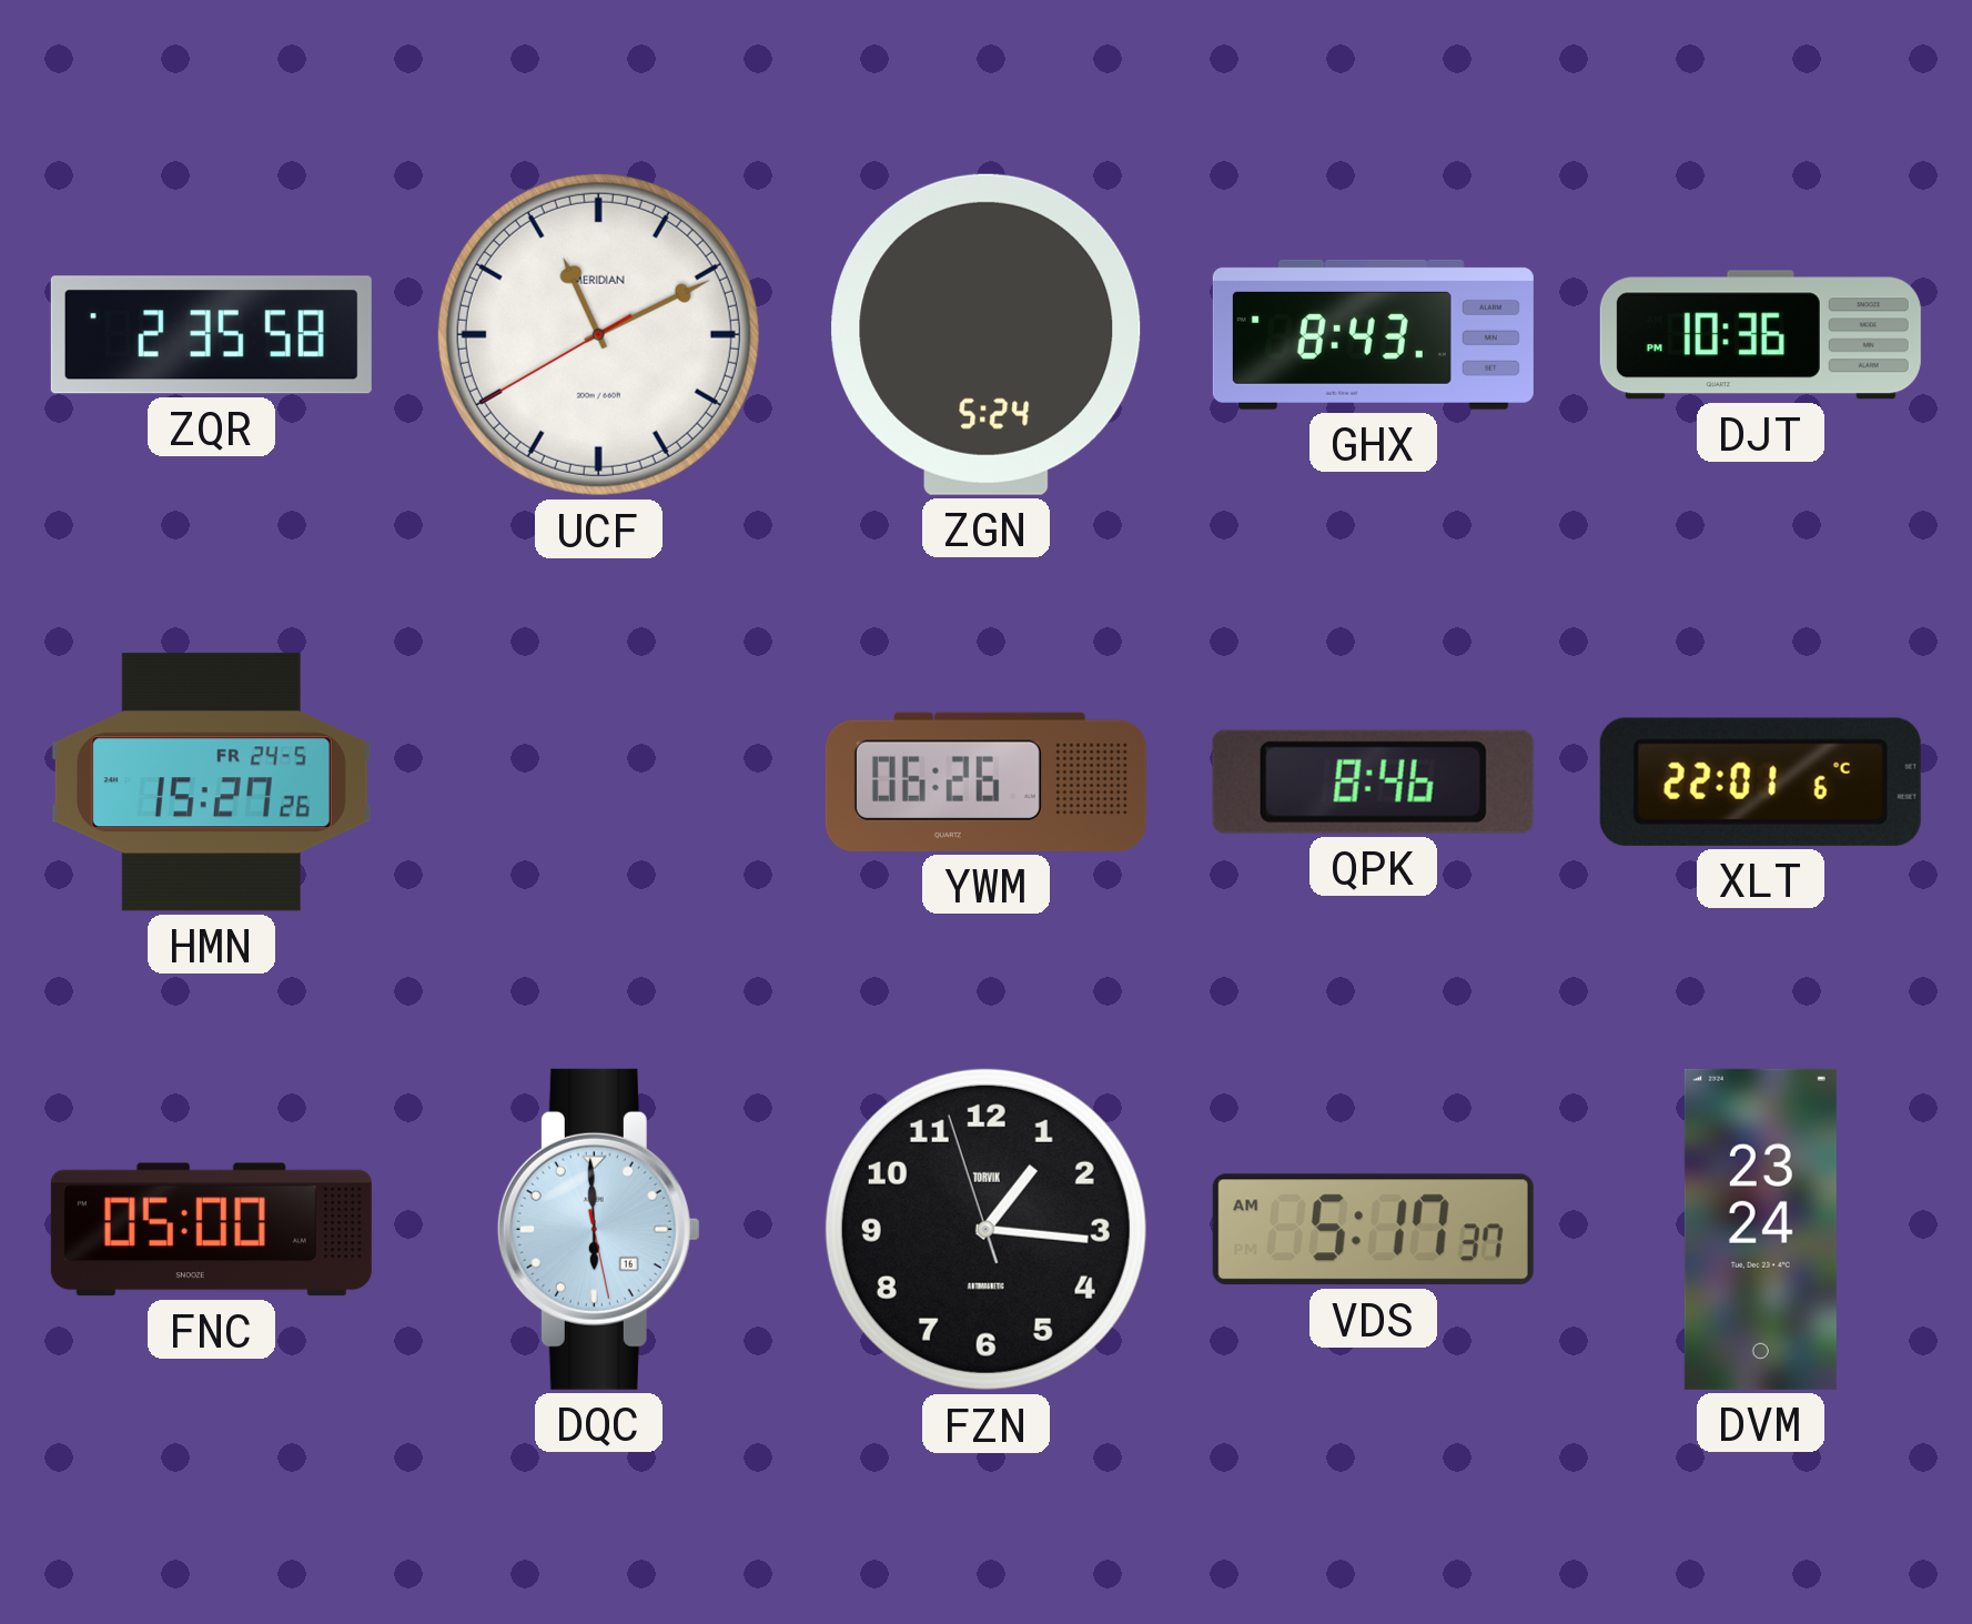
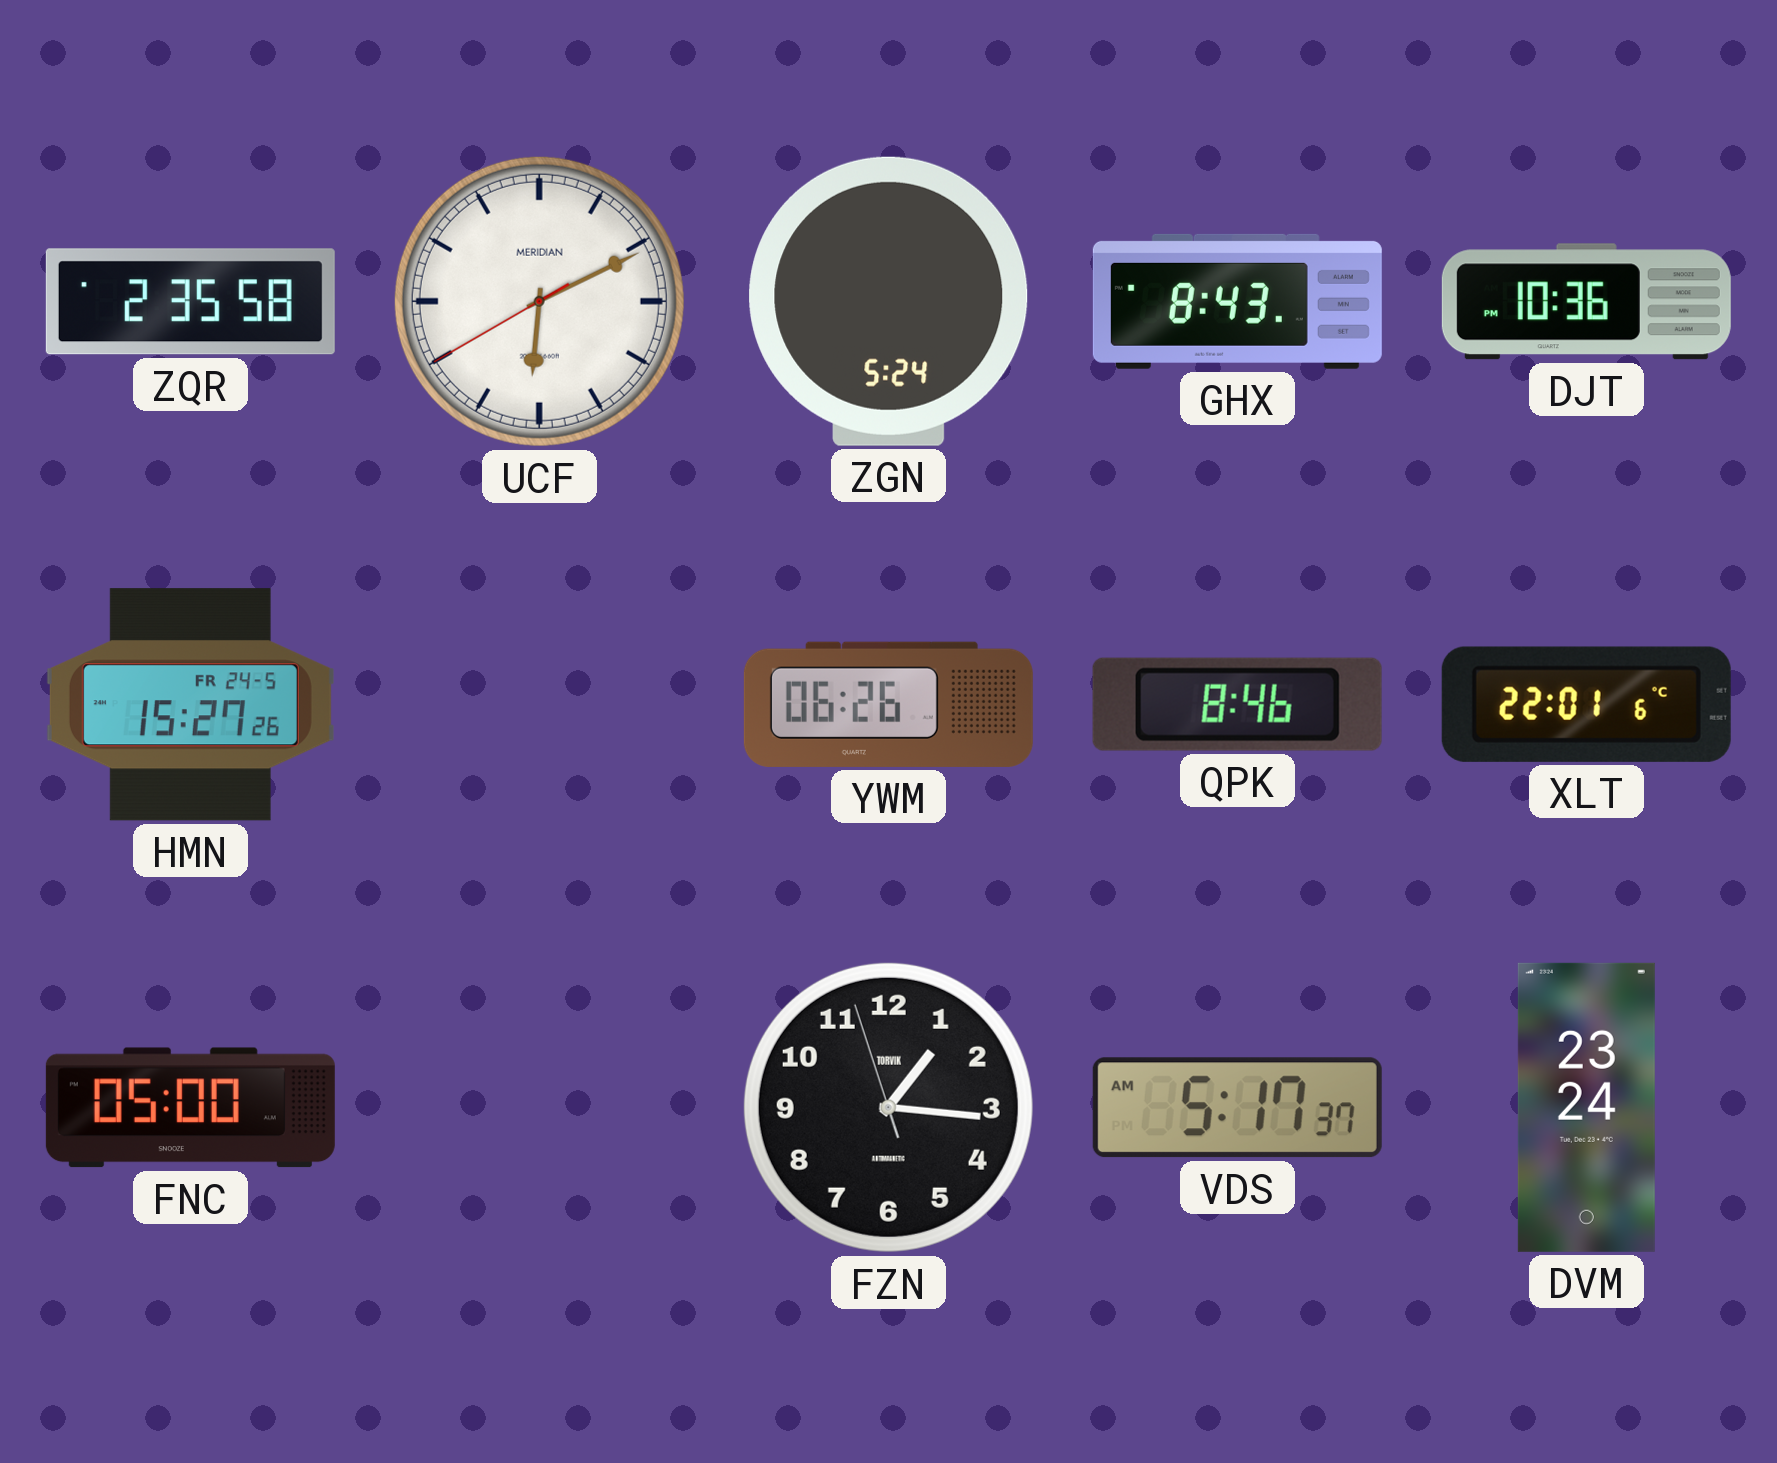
UCF: 11:10 -> 6:10 (539, 301)
DQC: 5:59 -> none (598, 1229)
